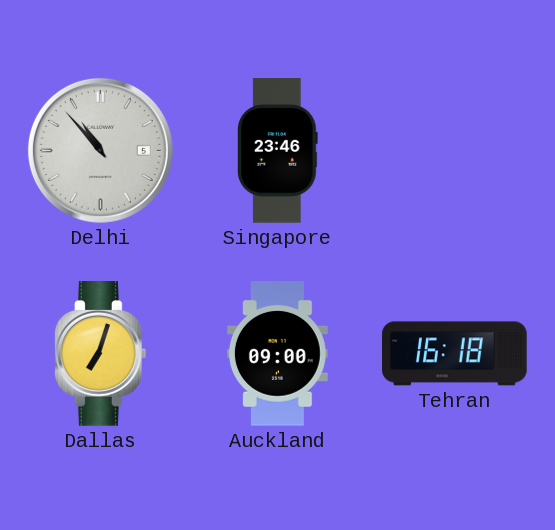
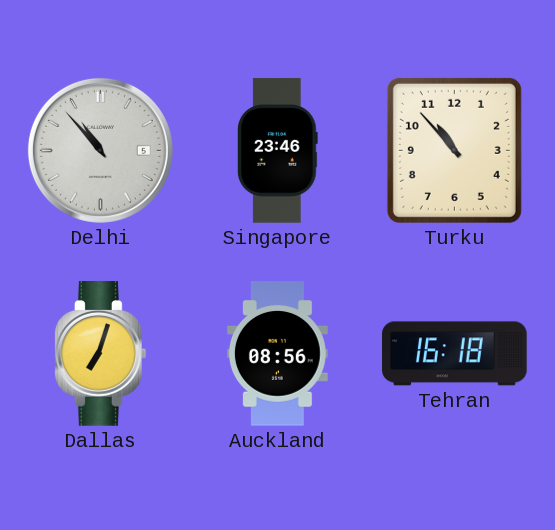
Turku: none -> 10:53 (454, 150)
Auckland: 09:00 -> 08:56 (277, 354)
